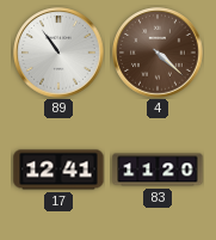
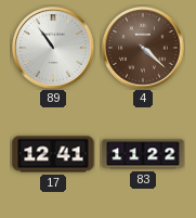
83: 11:20 -> 11:22 (143, 154)
